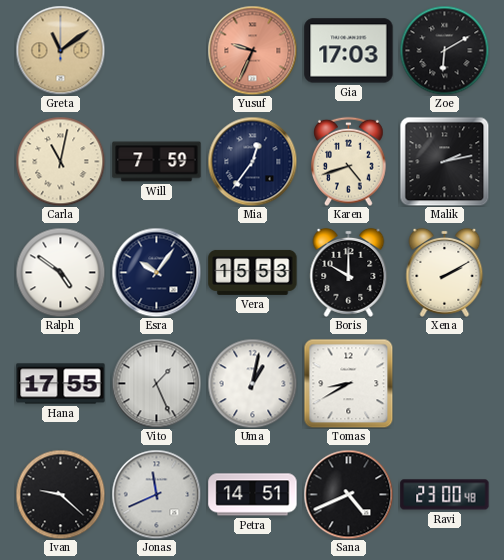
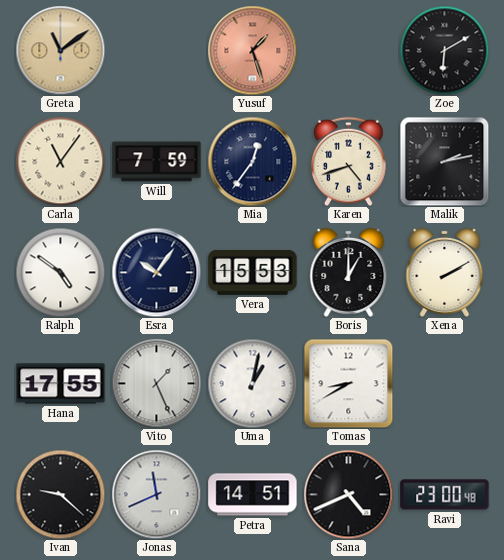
Yusuf: 9:34 -> 1:27 (252, 50)
Gia: 17:03 -> none (349, 51)
Carla: 11:02 -> 11:06 (60, 161)
Boris: 10:00 -> 1:00 (349, 272)
